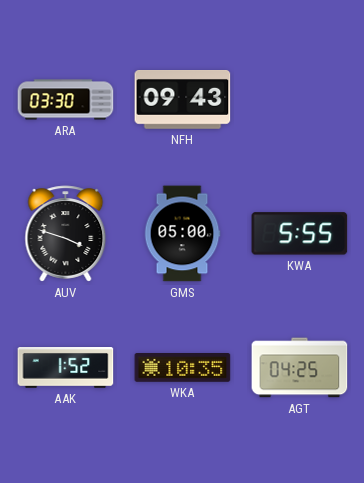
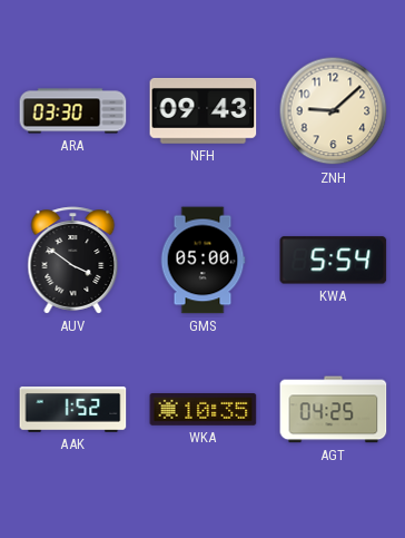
ZNH: none -> 9:08 (334, 111)
AUV: 3:48 -> 3:51 (73, 261)
KWA: 5:55 -> 5:54 (334, 261)
